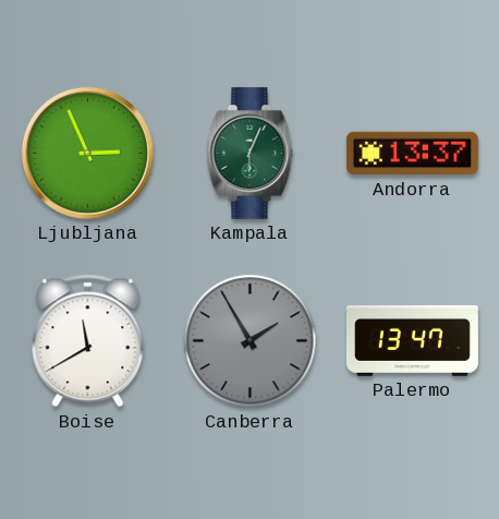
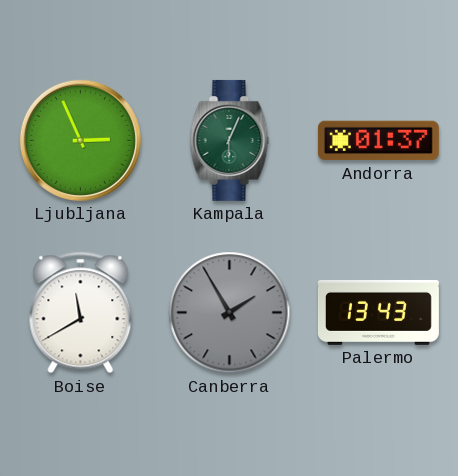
Andorra: 13:37 -> 01:37 (378, 141)
Palermo: 13:47 -> 13:43 (378, 312)
